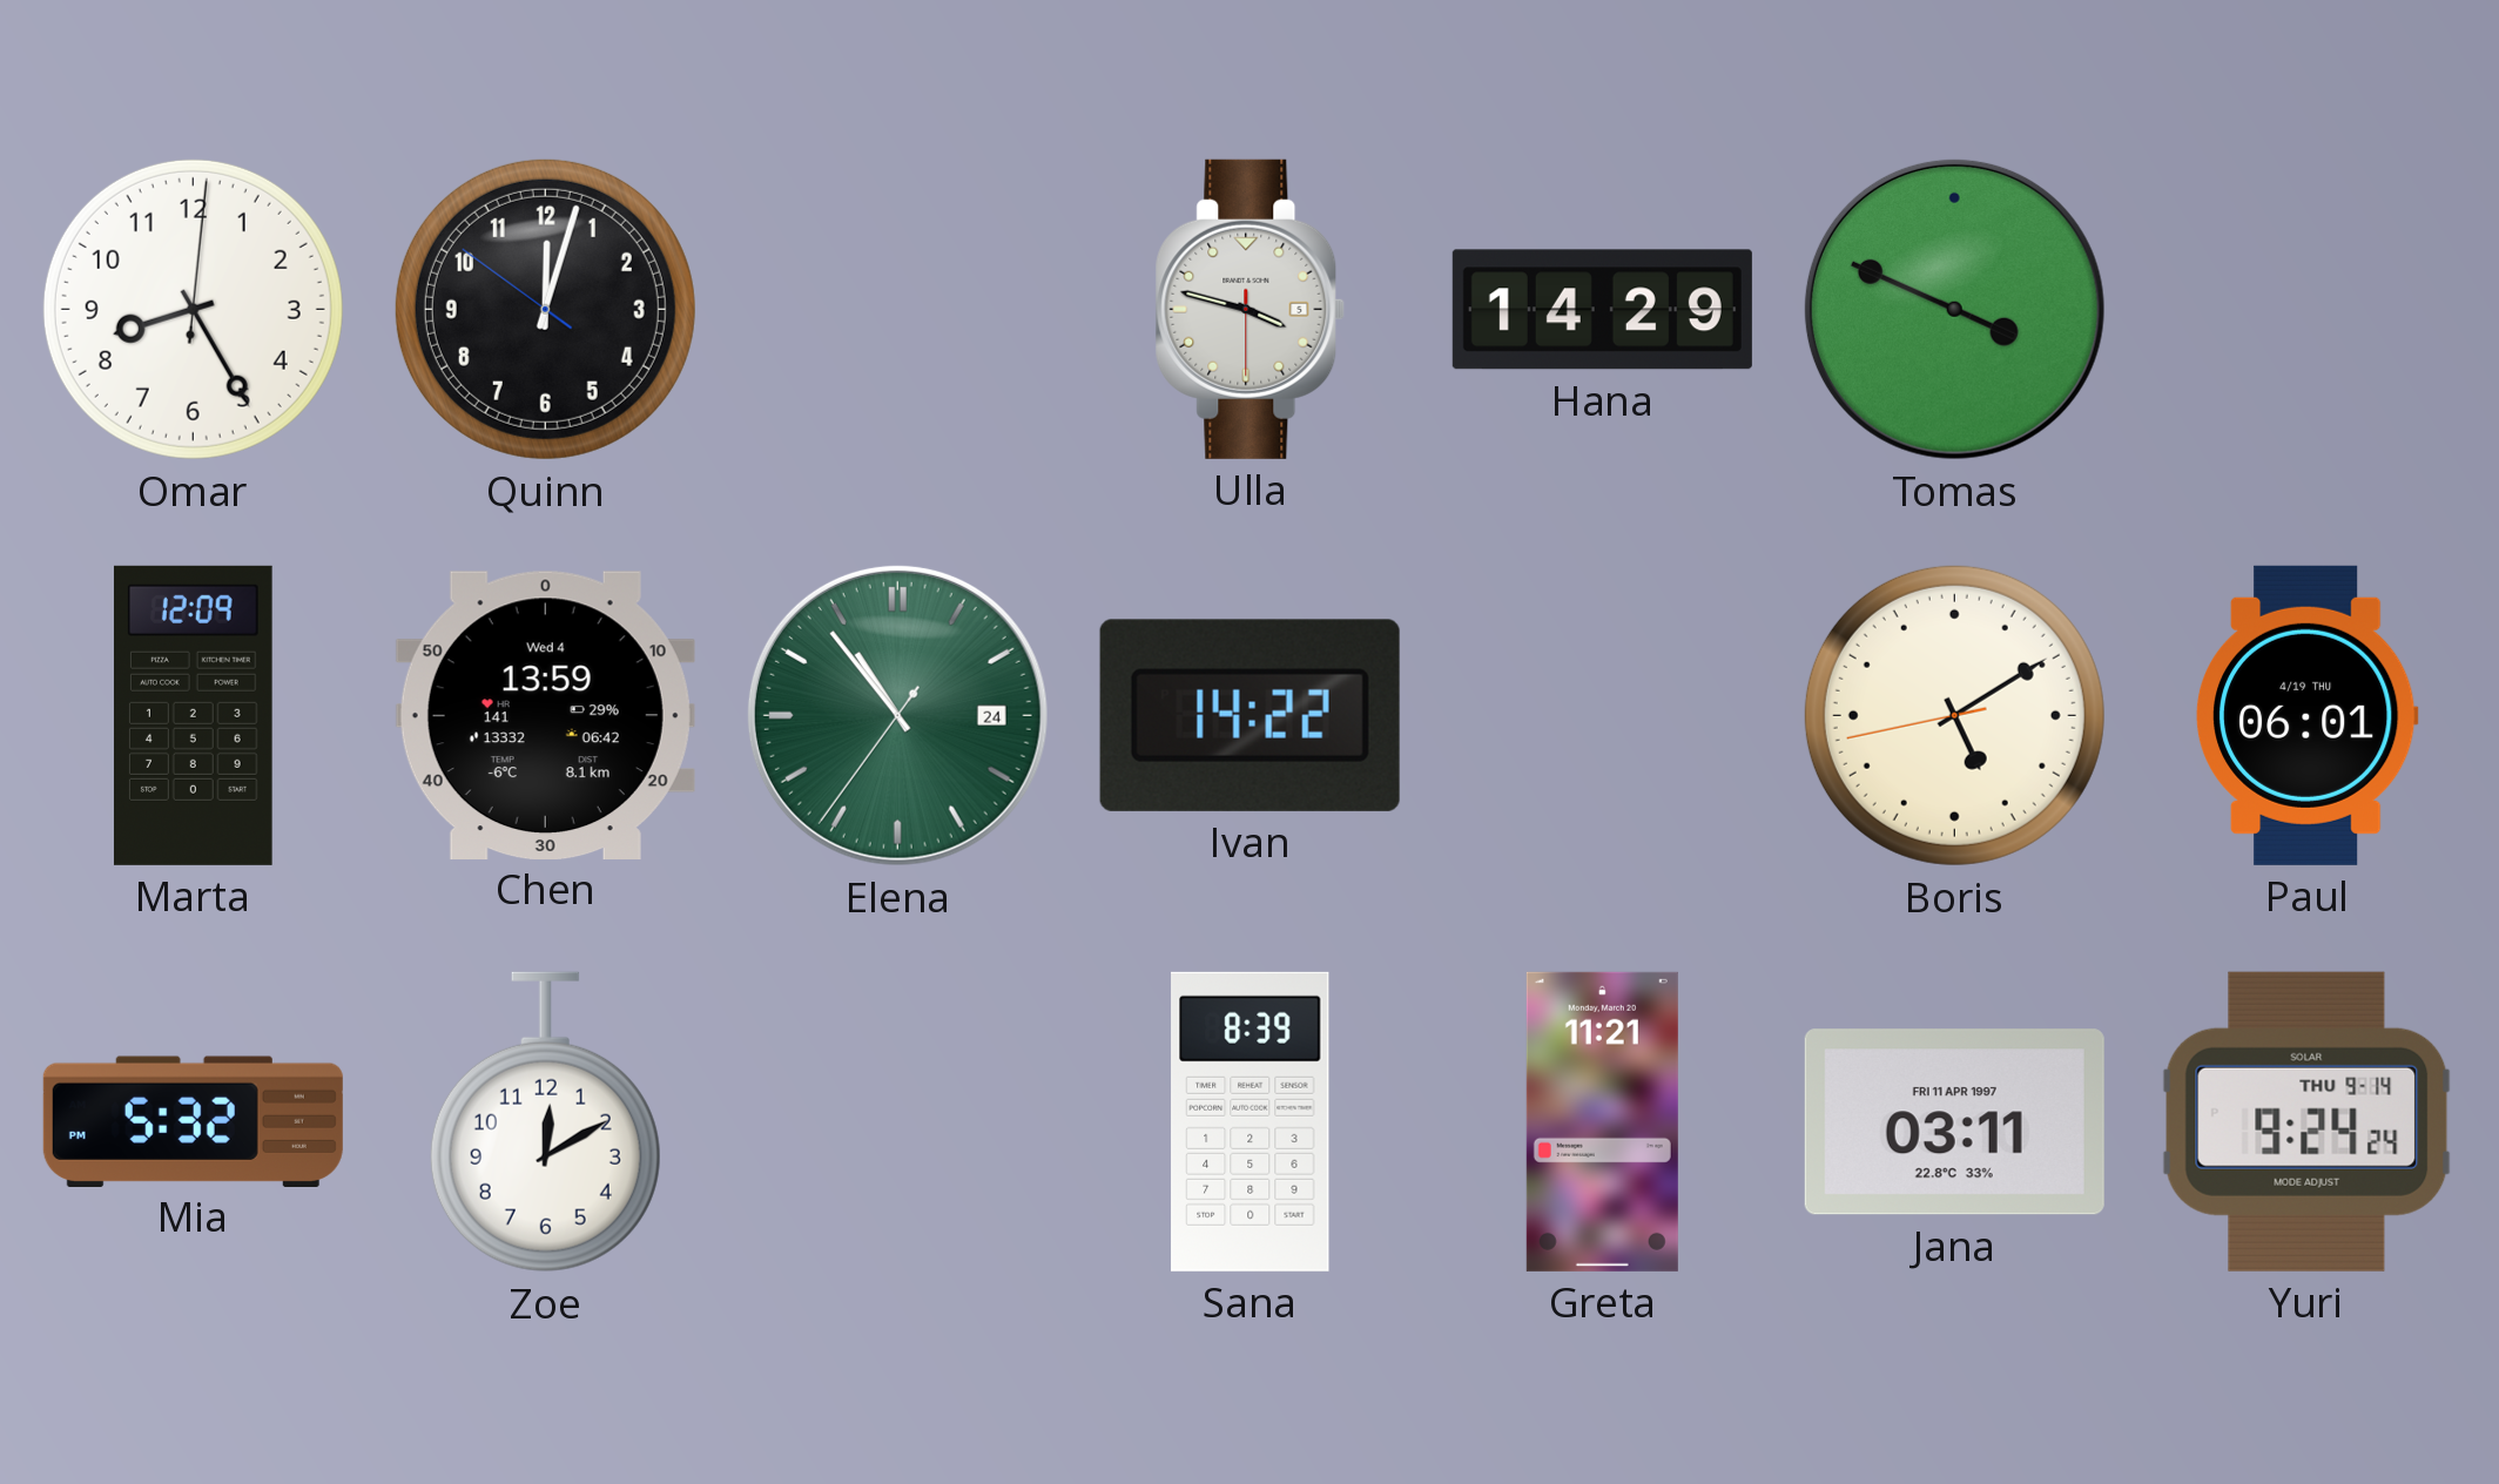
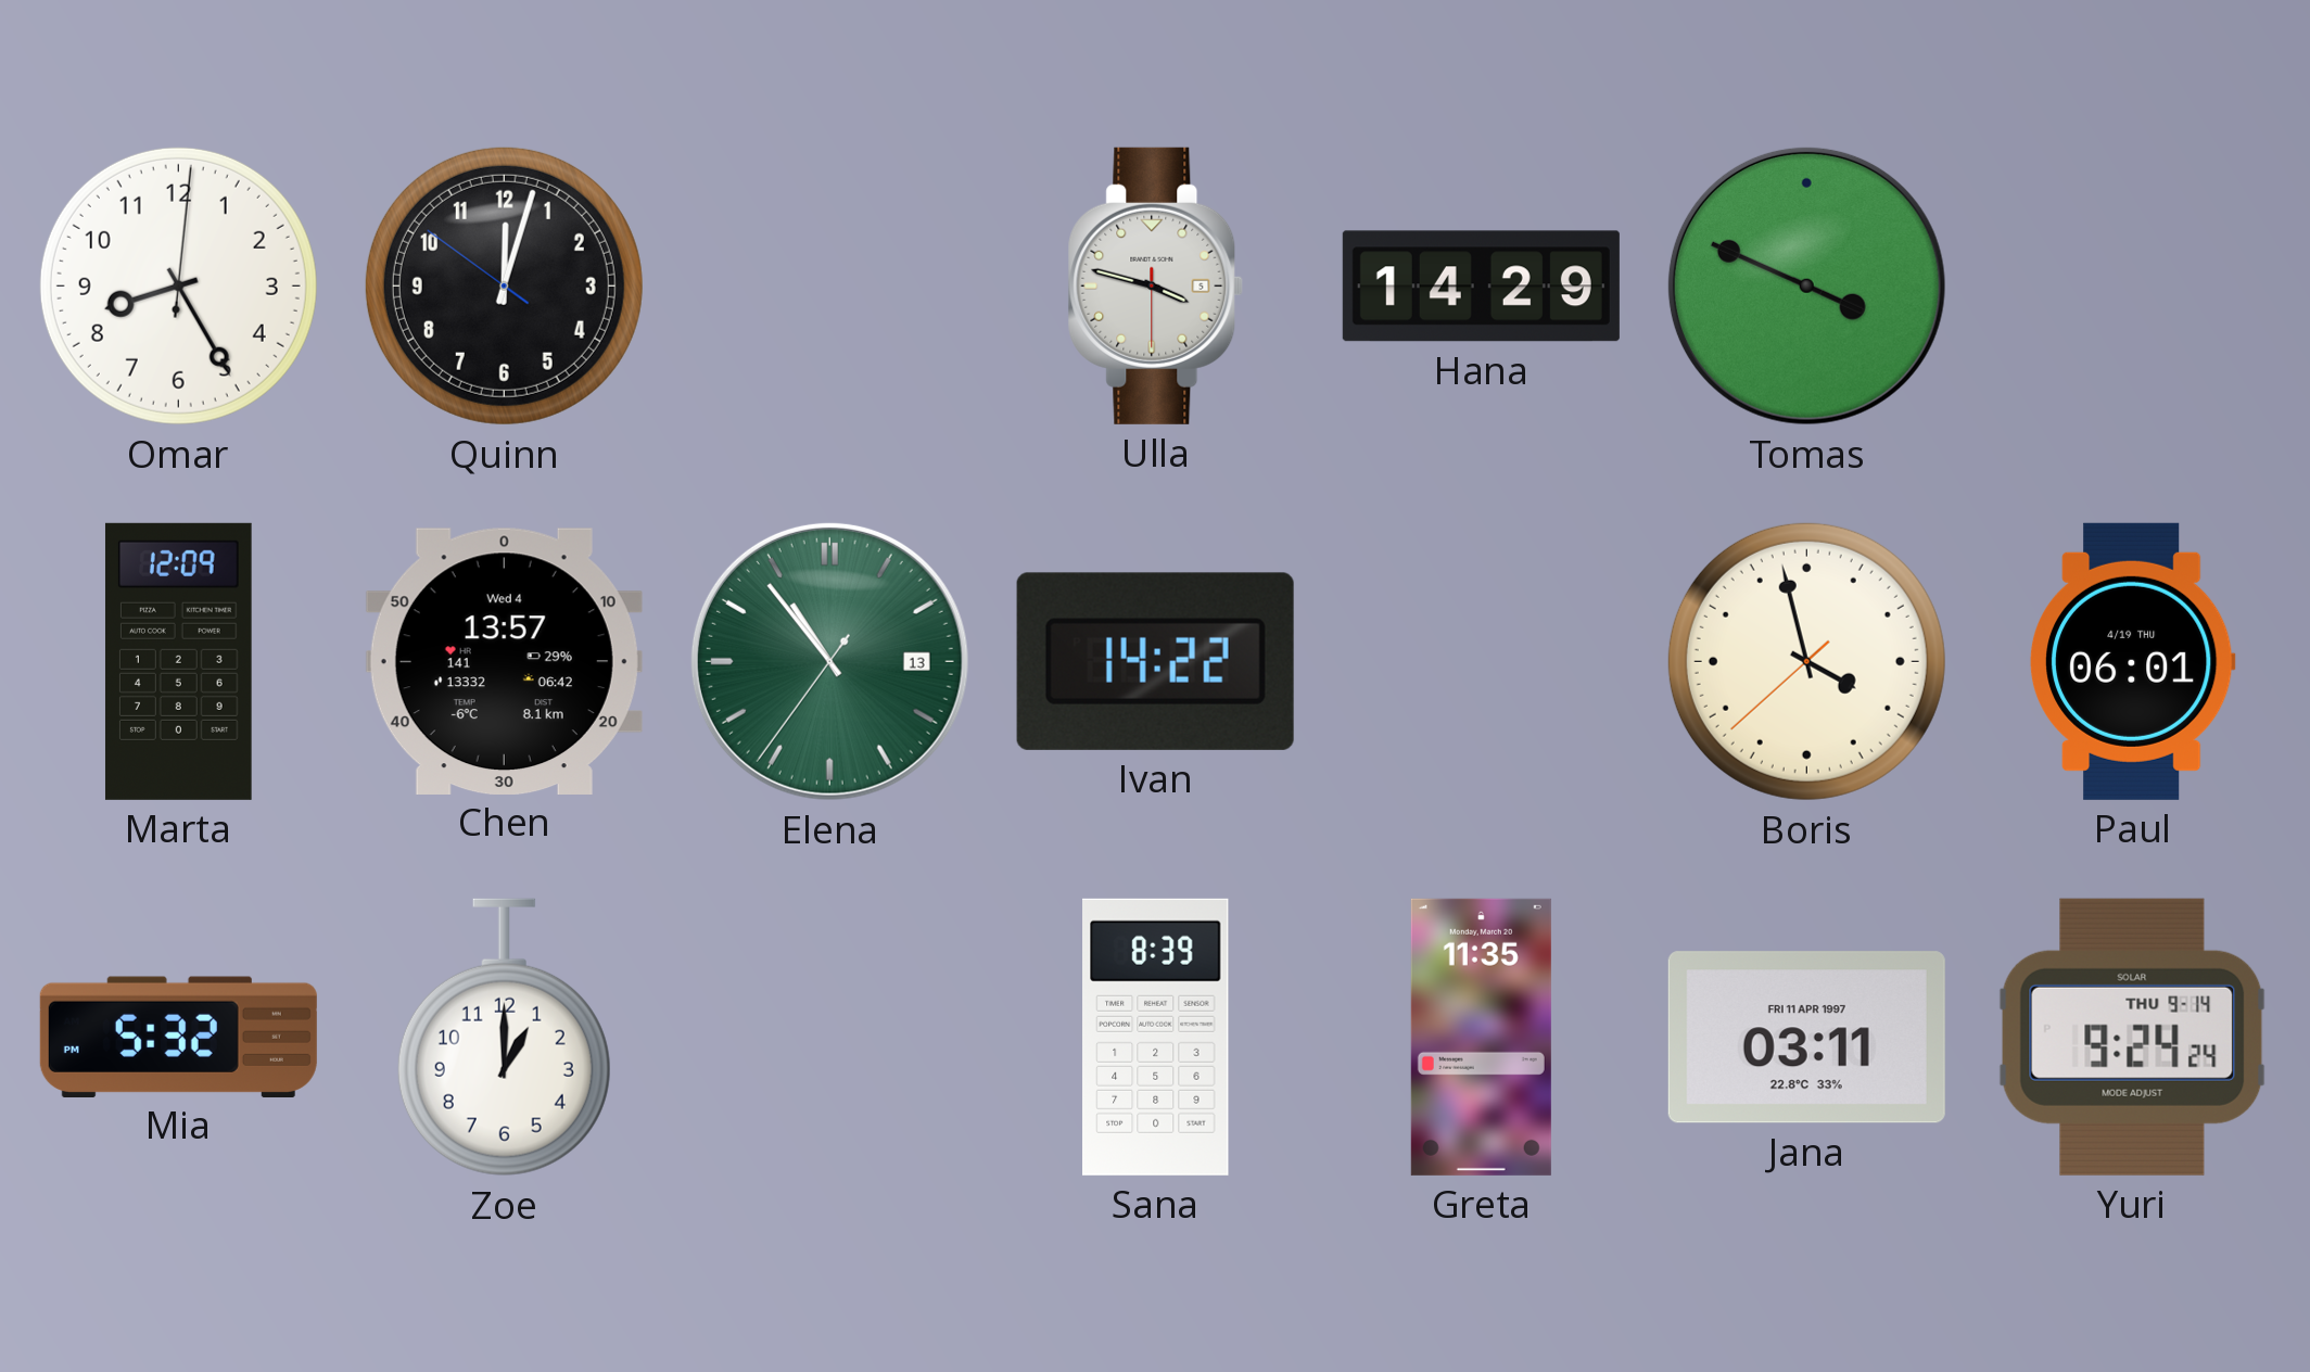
Chen: 13:59 -> 13:57 (504, 661)
Elena date: 24 -> 13 (829, 661)
Boris: 5:09 -> 3:57 (1806, 661)
Zoe: 12:10 -> 1:00 (504, 1038)
Greta: 11:21 -> 11:35 (1481, 1037)
